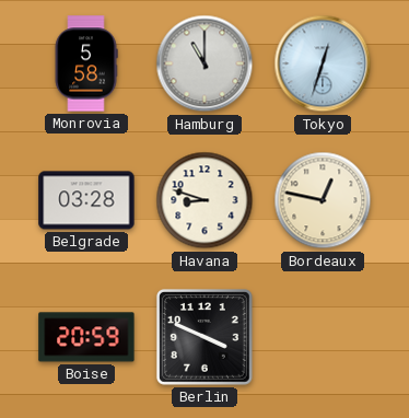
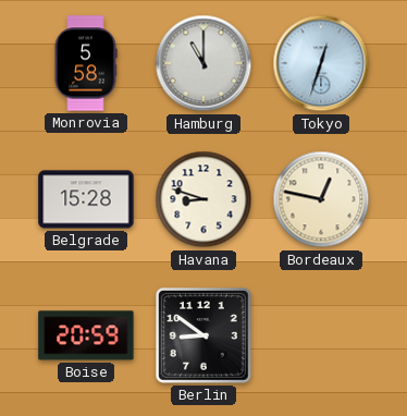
Belgrade: 03:28 -> 15:28 (86, 199)
Berlin: 3:49 -> 8:51 (203, 335)
